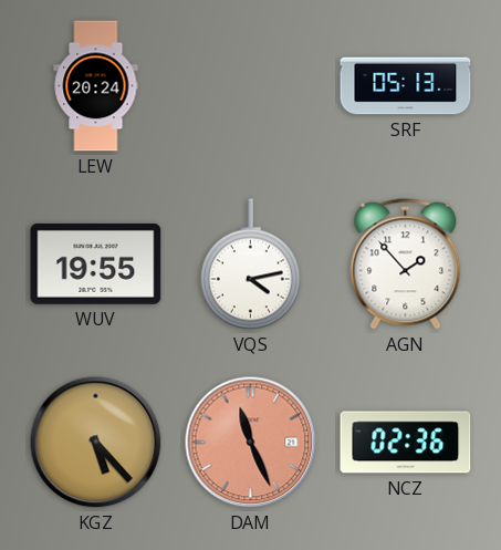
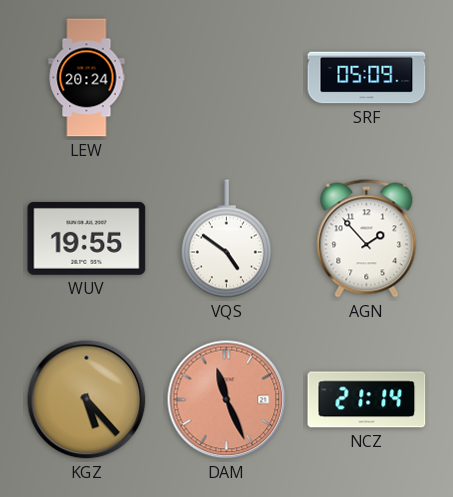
SRF: 05:13 -> 05:09 (367, 78)
VQS: 4:13 -> 4:51 (226, 239)
NCZ: 02:36 -> 21:14 (367, 400)
